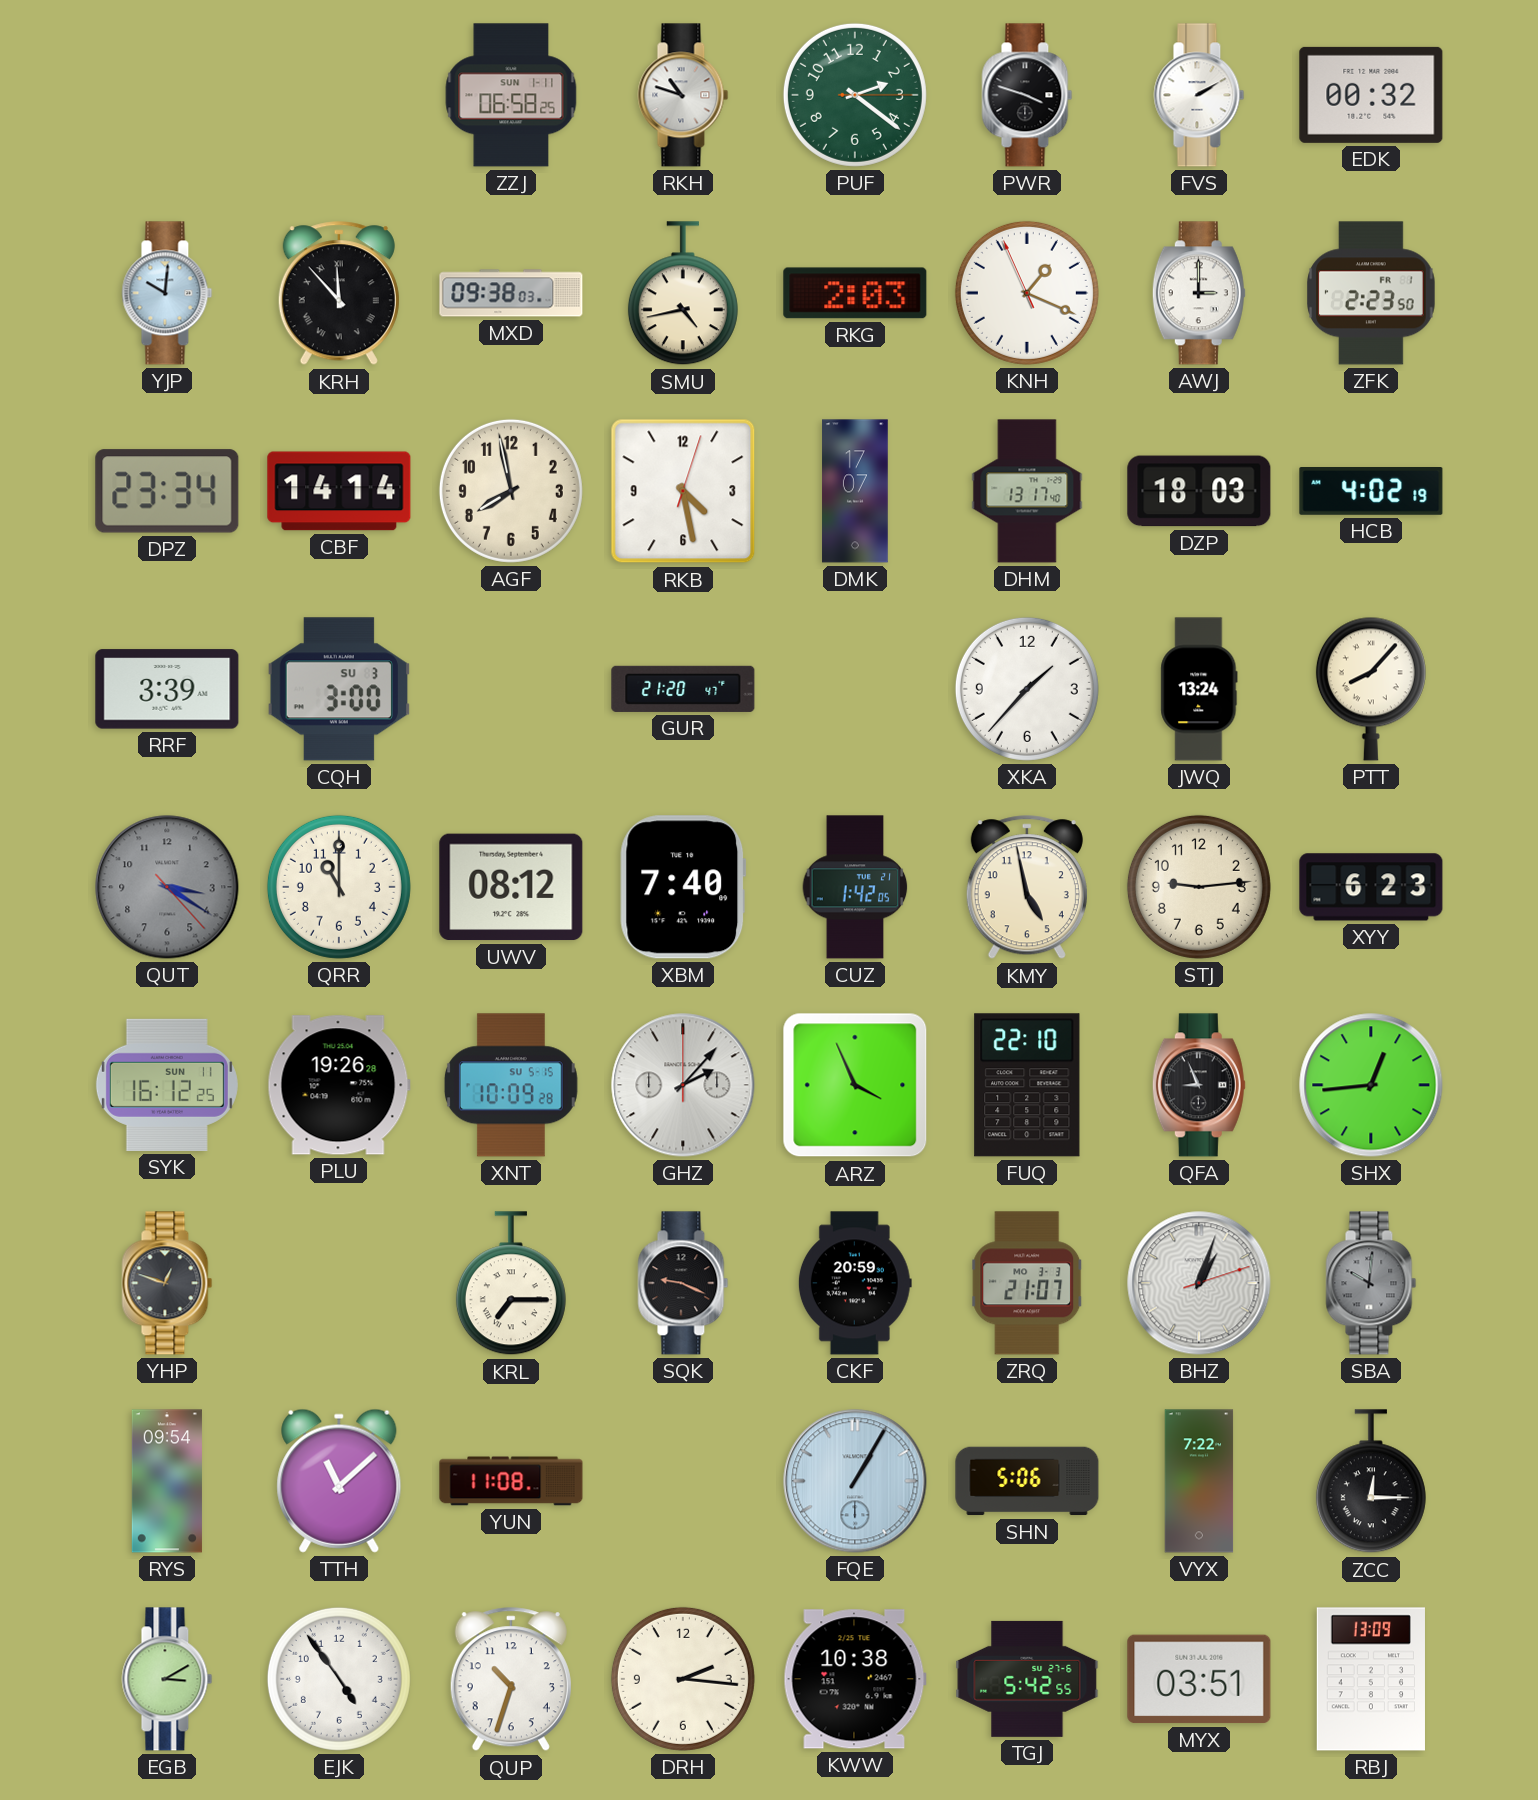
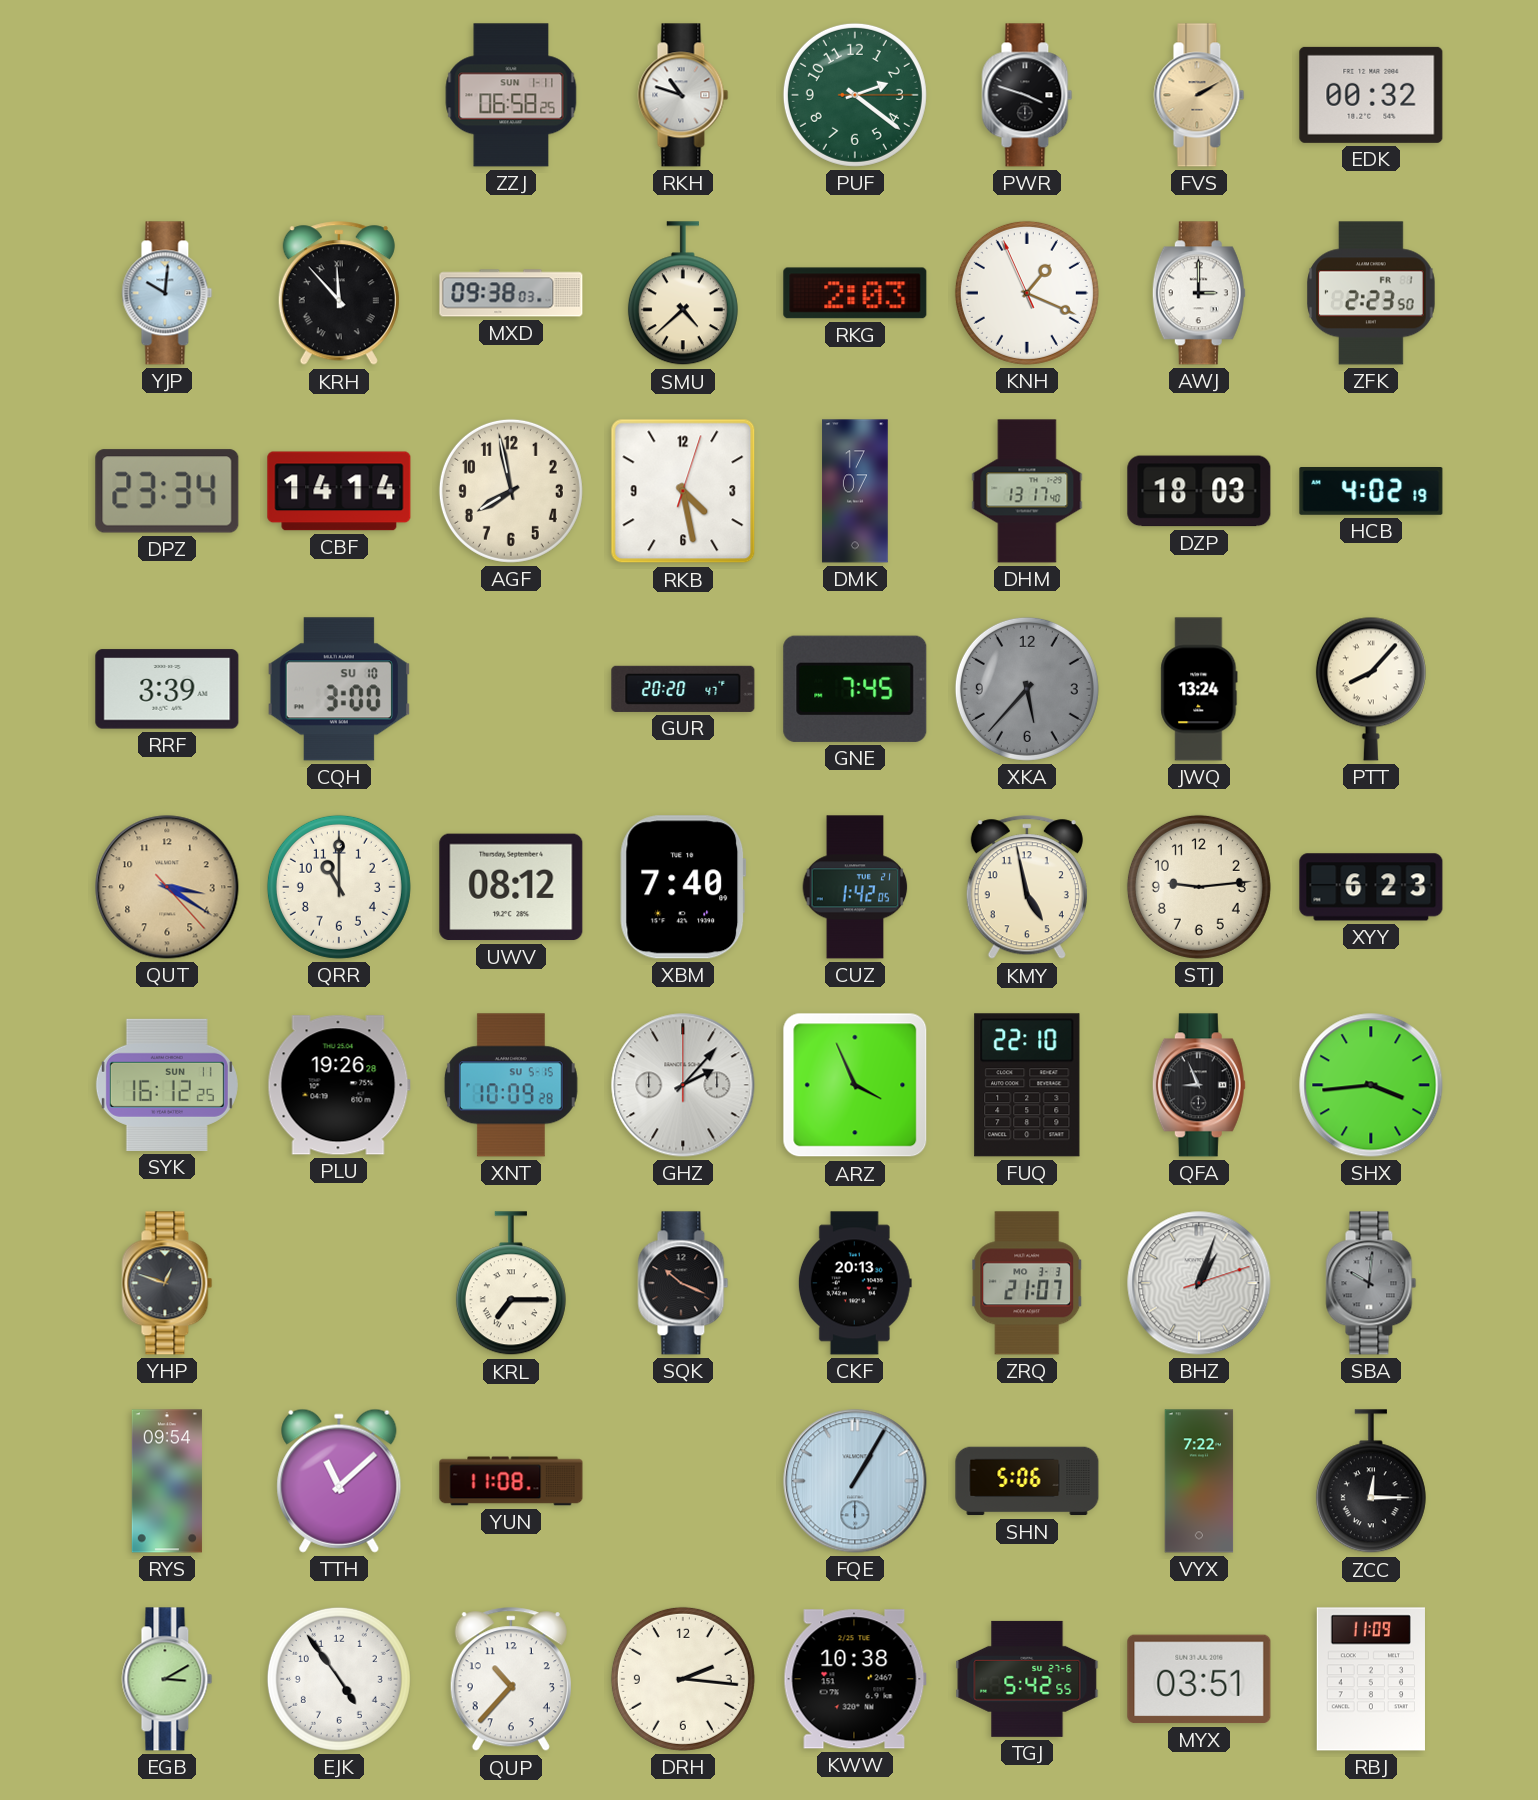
FVS dial: white -> champagne (1199, 95)
SMU: 4:43 -> 4:38 (683, 294)
CQH date: SU 3 -> SU 10 (338, 689)
GUR: 21:20 -> 20:20 (683, 689)
GNE: none -> 7:45 (855, 689)
XKA: 1:37 -> 5:37 (1027, 689)
XKA dial: white -> grey (1027, 689)
QUT dial: grey -> champagne (167, 887)
SHX: 12:44 -> 3:44 (1371, 1085)
SQK: 9:19 -> 10:19 (683, 1283)
CKF: 20:59 -> 20:13 (855, 1283)
QUP: 10:33 -> 10:37 (511, 1680)
RBJ: 13:09 -> 11:09 (1371, 1679)
